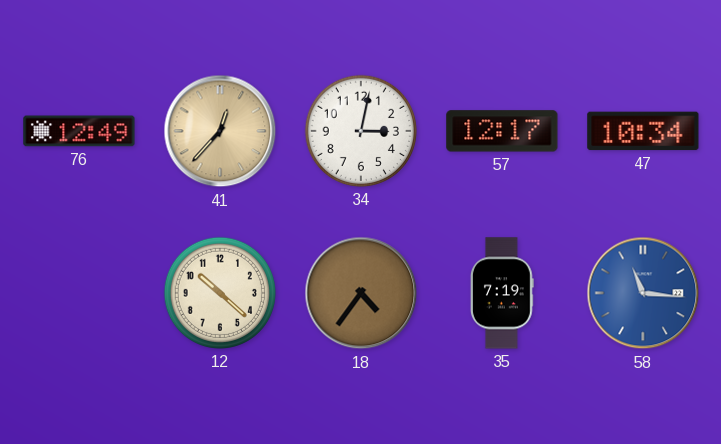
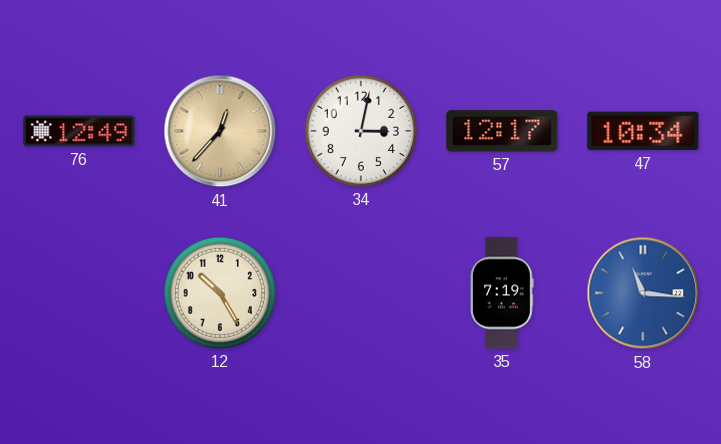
12: 10:22 -> 10:25 (220, 293)
18: 4:36 -> none (361, 293)
